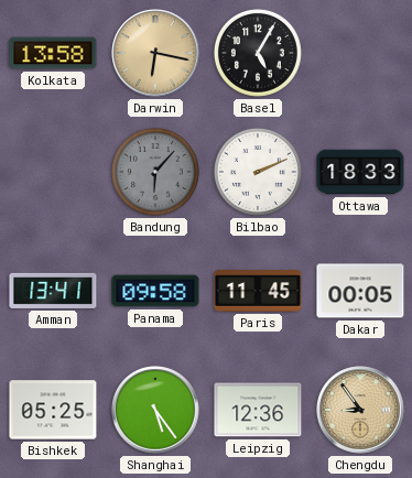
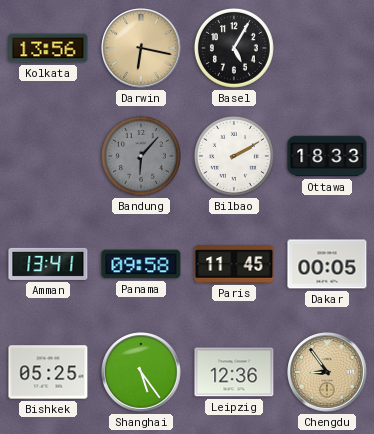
Kolkata: 13:58 -> 13:56 (48, 48)
Bilbao: 2:11 -> 2:10 (234, 156)
